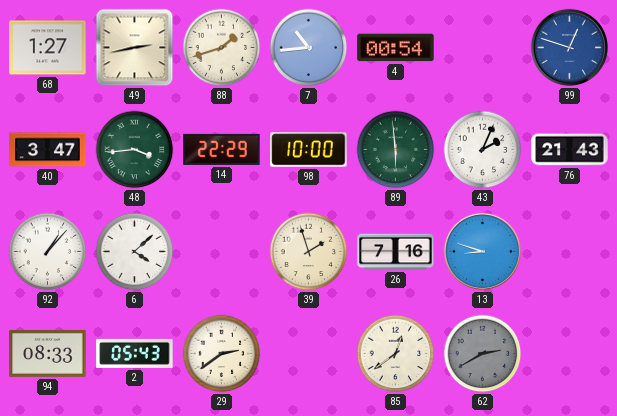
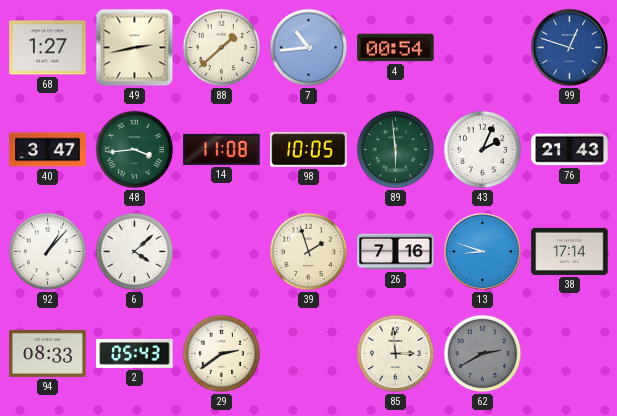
88: 1:42 -> 1:38 (222, 48)
14: 22:29 -> 11:08 (222, 149)
98: 10:00 -> 10:05 (309, 150)
38: none -> 17:14 (570, 251)
85: 12:39 -> 2:59 (396, 354)
